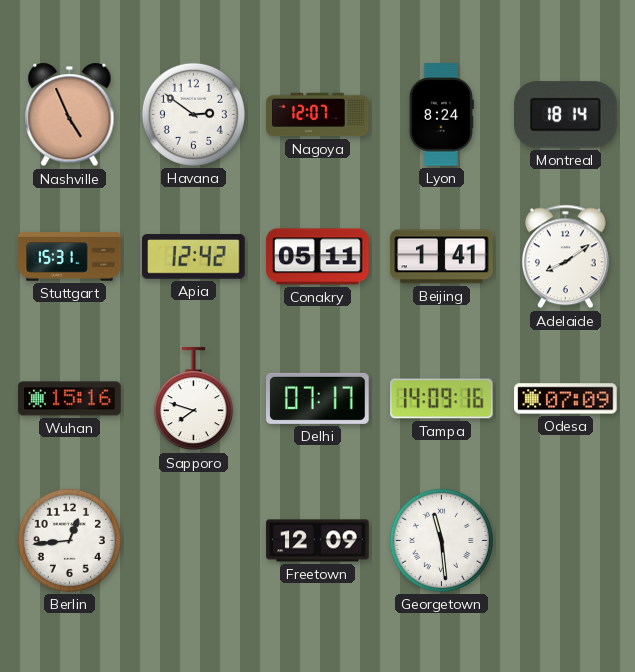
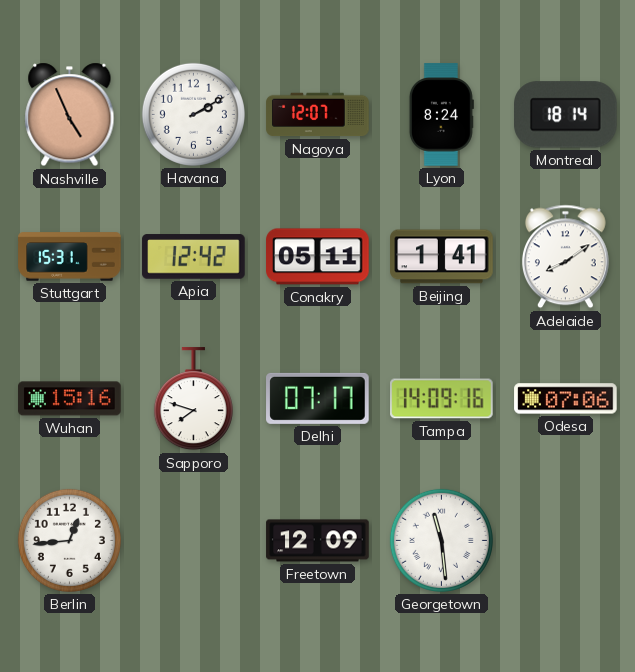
Havana: 2:51 -> 2:10 (193, 114)
Odesa: 07:09 -> 07:06 (566, 399)
